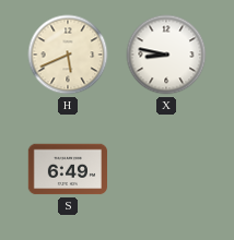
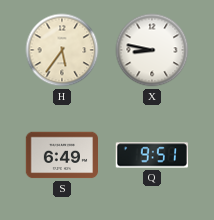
H: 5:41 -> 5:36 (62, 50)
Q: none -> 9:51 (151, 155)
